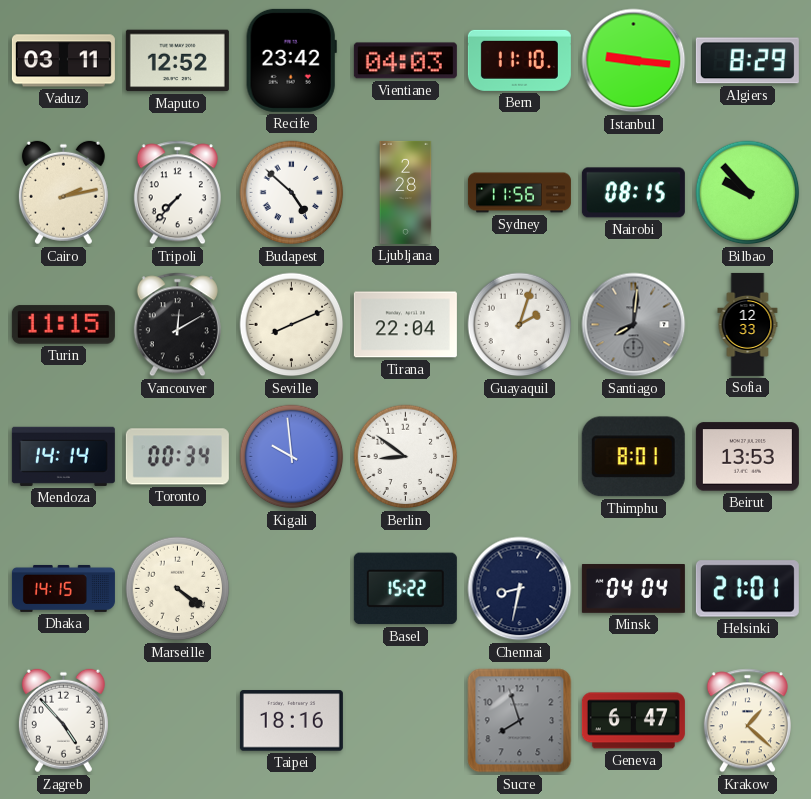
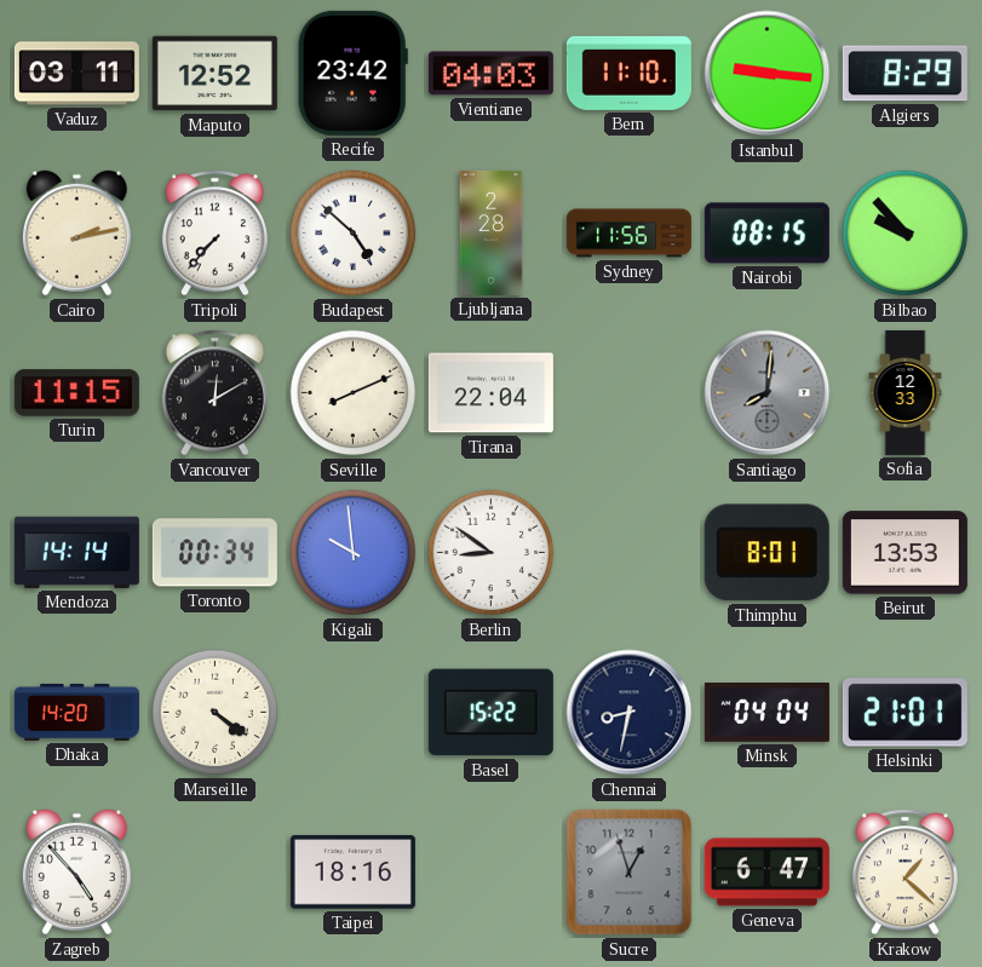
Guayaquil: 2:03 -> none (520, 325)
Dhaka: 14:15 -> 14:20 (76, 712)
Sucre: 7:57 -> 12:57 (630, 873)
